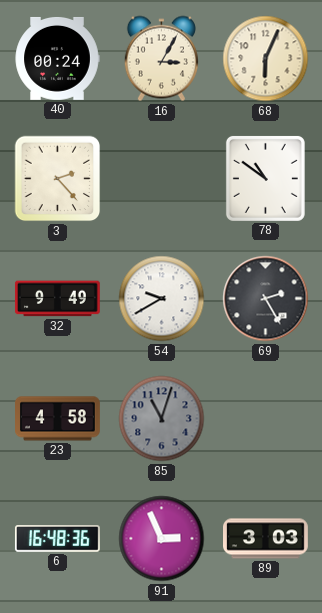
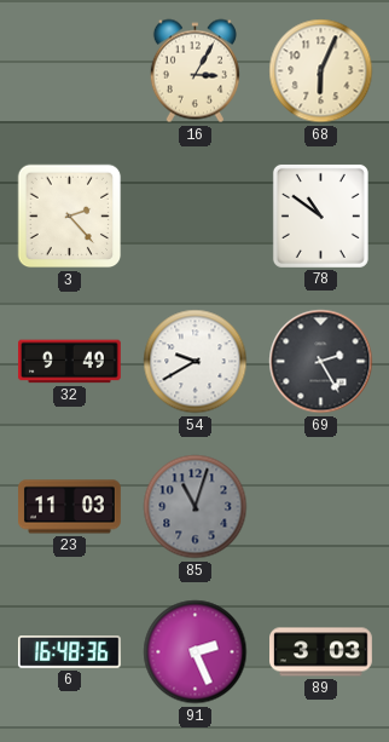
40: 00:24 -> none (57, 58)
23: 4:58 -> 11:03 (70, 507)
91: 2:56 -> 2:26 (196, 652)
